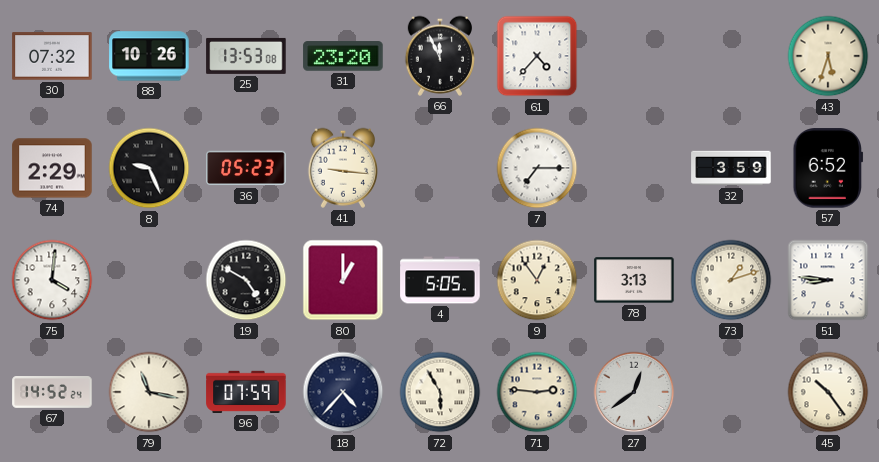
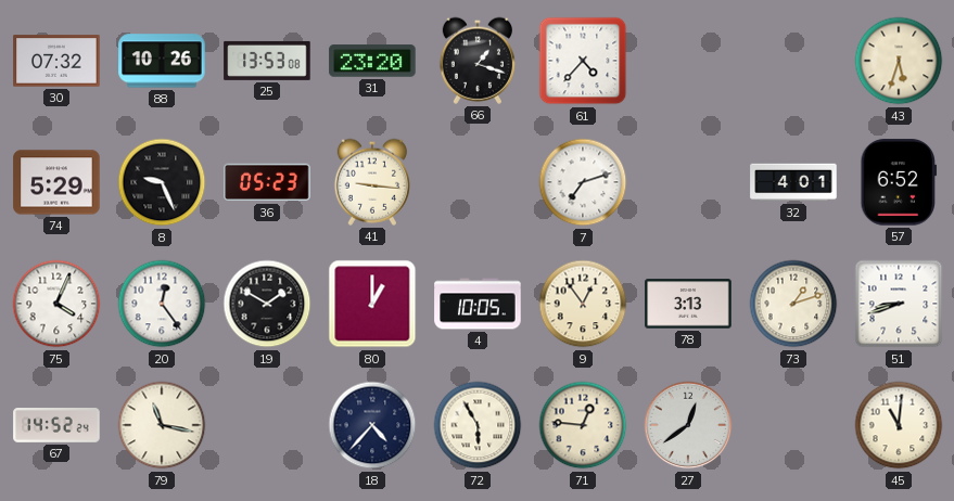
66: 11:56 -> 1:18 (476, 61)
74: 2:29 -> 5:29 (56, 182)
7: 7:15 -> 7:12 (583, 182)
32: 3:59 -> 4:01 (793, 182)
75: 4:01 -> 4:04 (56, 304)
20: none -> 12:24 (162, 304)
19: 4:50 -> 1:50 (267, 304)
4: 5:05 -> 10:05 (478, 304)
51: 8:46 -> 8:42 (899, 304)
96: 07:59 -> none (246, 392)
71: 2:46 -> 12:46 (583, 425)
45: 10:24 -> 11:01 (899, 425)
